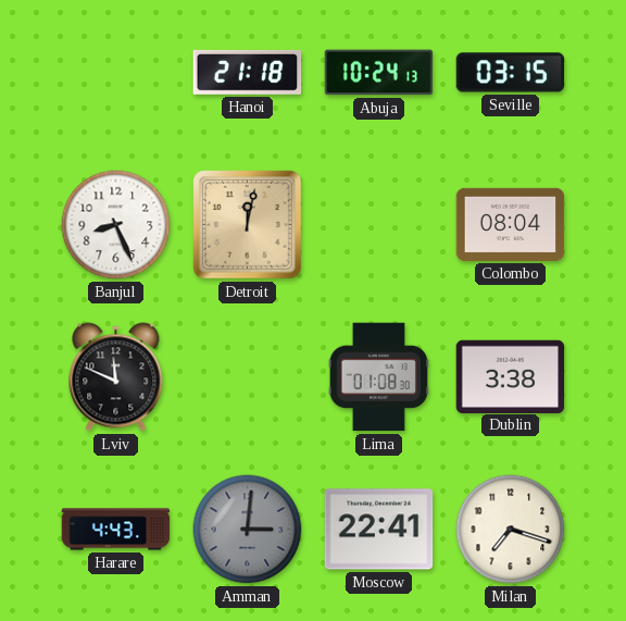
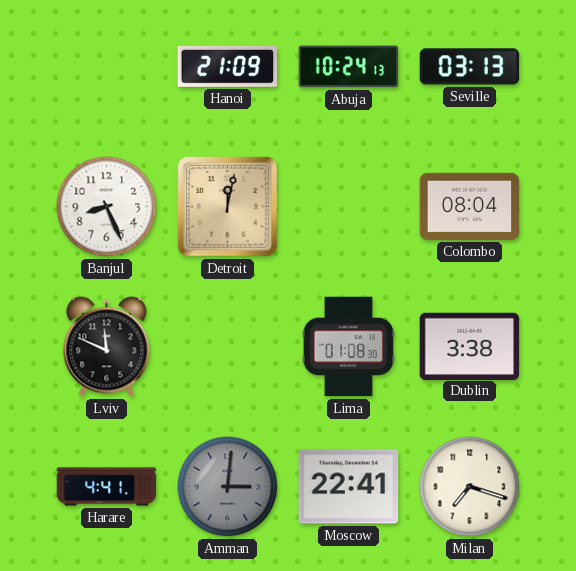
Hanoi: 21:18 -> 21:09 (228, 66)
Seville: 03:15 -> 03:13 (470, 67)
Harare: 4:43 -> 4:41 (107, 487)
